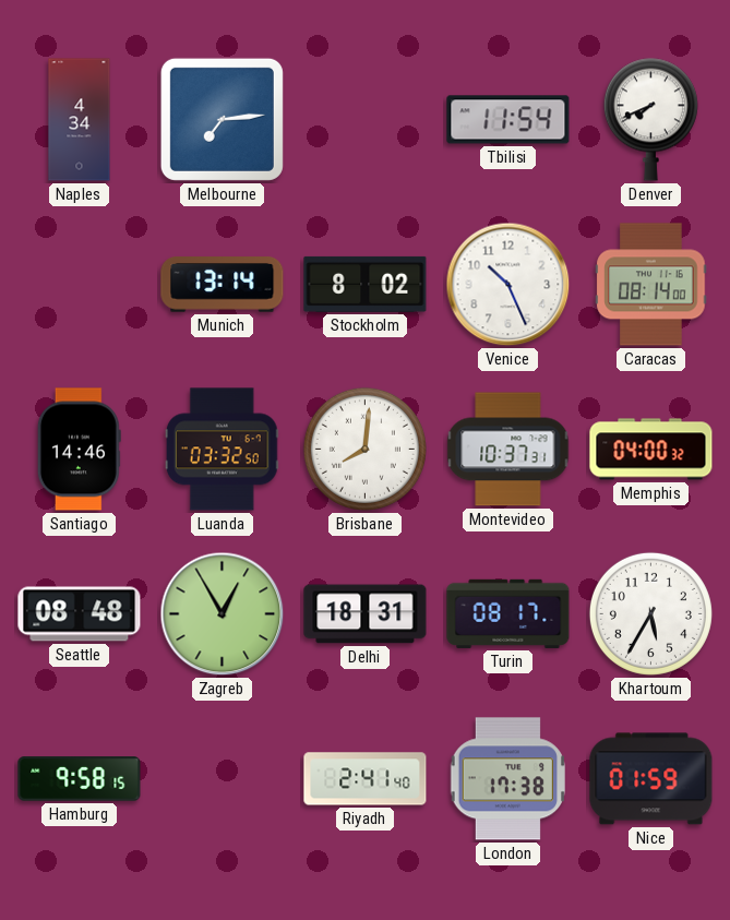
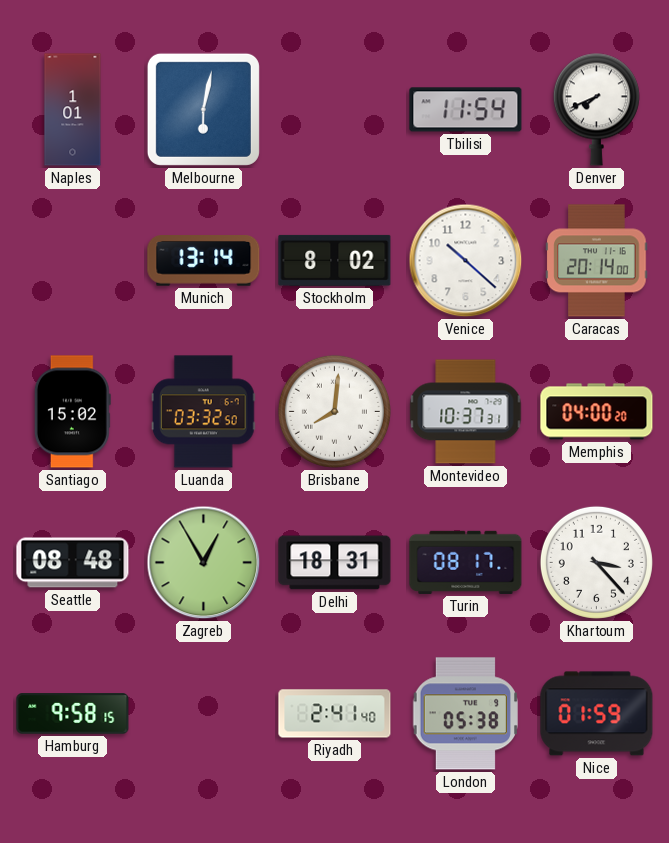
Naples: 4:34 -> 1:01 (73, 110)
Melbourne: 7:14 -> 6:02 (203, 109)
Venice: 10:26 -> 10:22 (466, 261)
Caracas: 08:14 -> 20:14 (597, 261)
Santiago: 14:46 -> 15:02 (72, 412)
Memphis: 04:00:32 -> 04:00:20 (597, 412)
Khartoum: 5:35 -> 3:23 (596, 562)
London: 17:38 -> 05:38 (465, 714)
